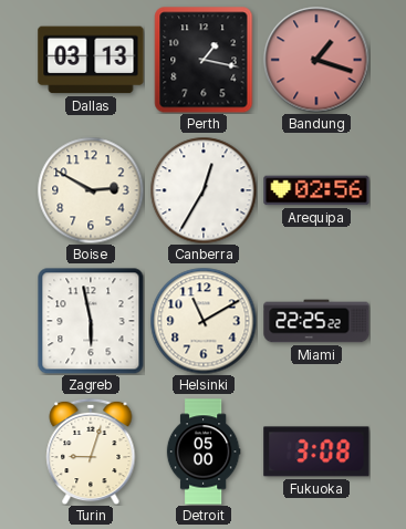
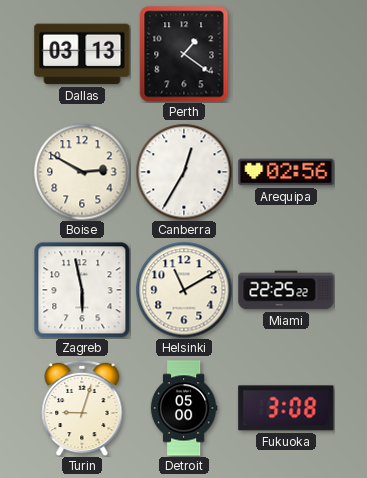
Perth: 1:17 -> 1:21 (184, 54)
Bandung: 1:18 -> none (316, 60)
